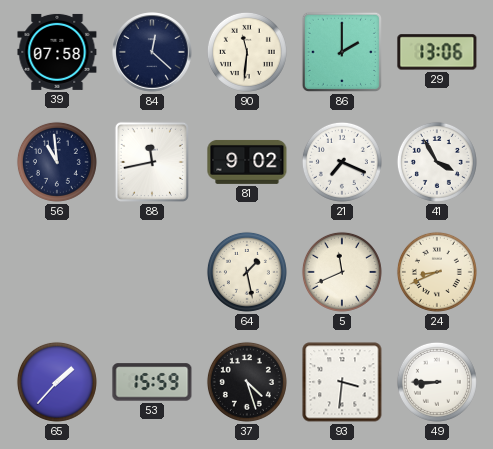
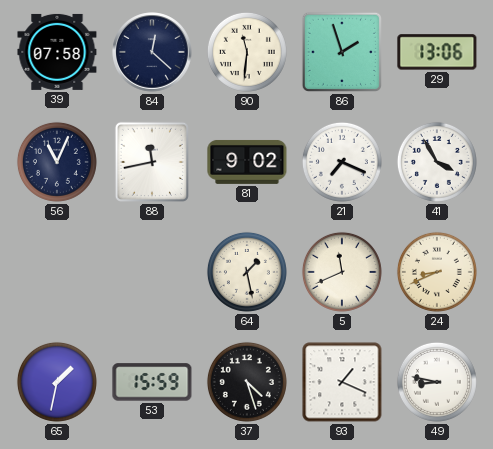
86: 2:00 -> 1:57 (342, 52)
56: 10:59 -> 11:04 (57, 162)
65: 1:37 -> 1:32 (57, 382)
93: 3:31 -> 1:19 (342, 382)
49: 8:45 -> 8:47 (437, 382)
